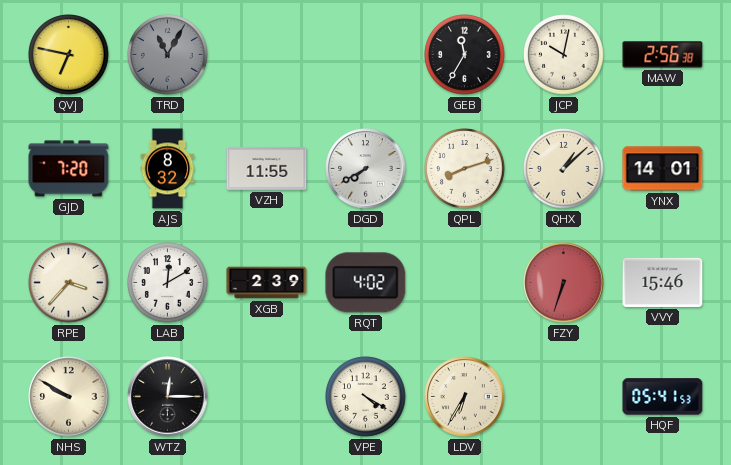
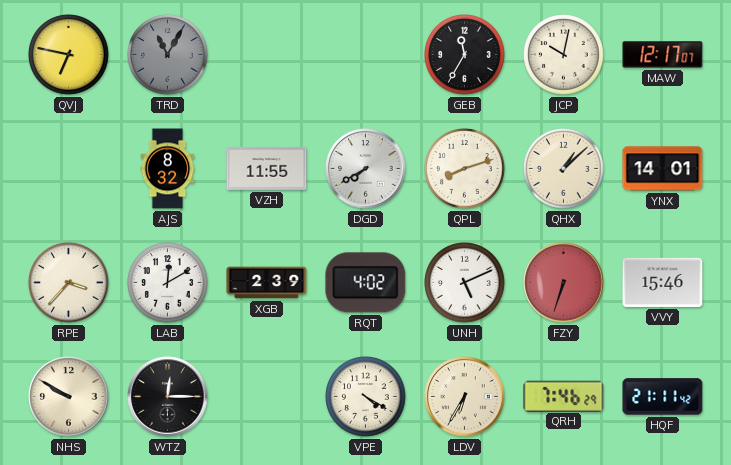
MAW: 2:56 -> 12:17 (663, 55)
GJD: 7:20 -> none (69, 169)
UNH: none -> 5:11 (465, 283)
QRH: none -> 7:46 (564, 396)
HQF: 05:41 -> 21:11 (663, 397)
